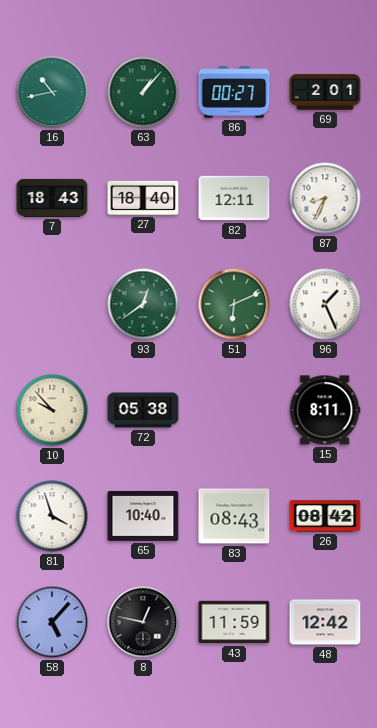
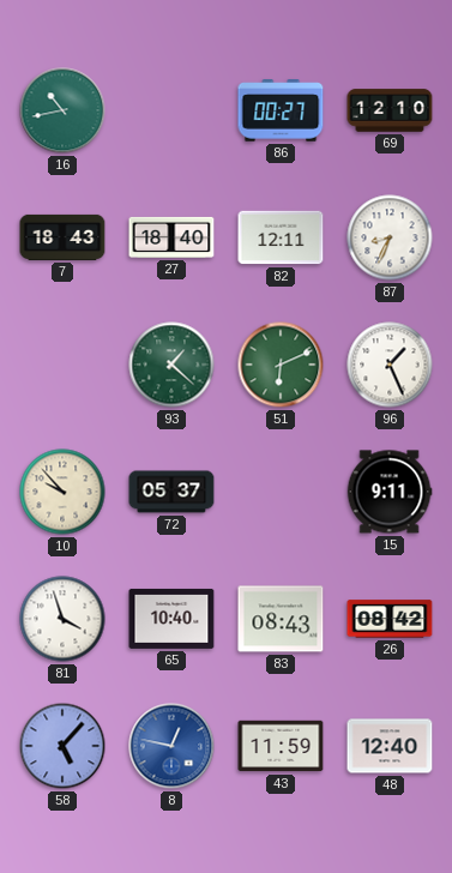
63: 1:07 -> none (143, 92)
69: 2:01 -> 12:10 (390, 110)
93: 12:39 -> 1:22 (171, 365)
72: 05:38 -> 05:37 (171, 492)
15: 8:11 -> 9:11 (390, 492)
8 dial: black -> blue (171, 746)
48: 12:42 -> 12:40 (390, 746)
